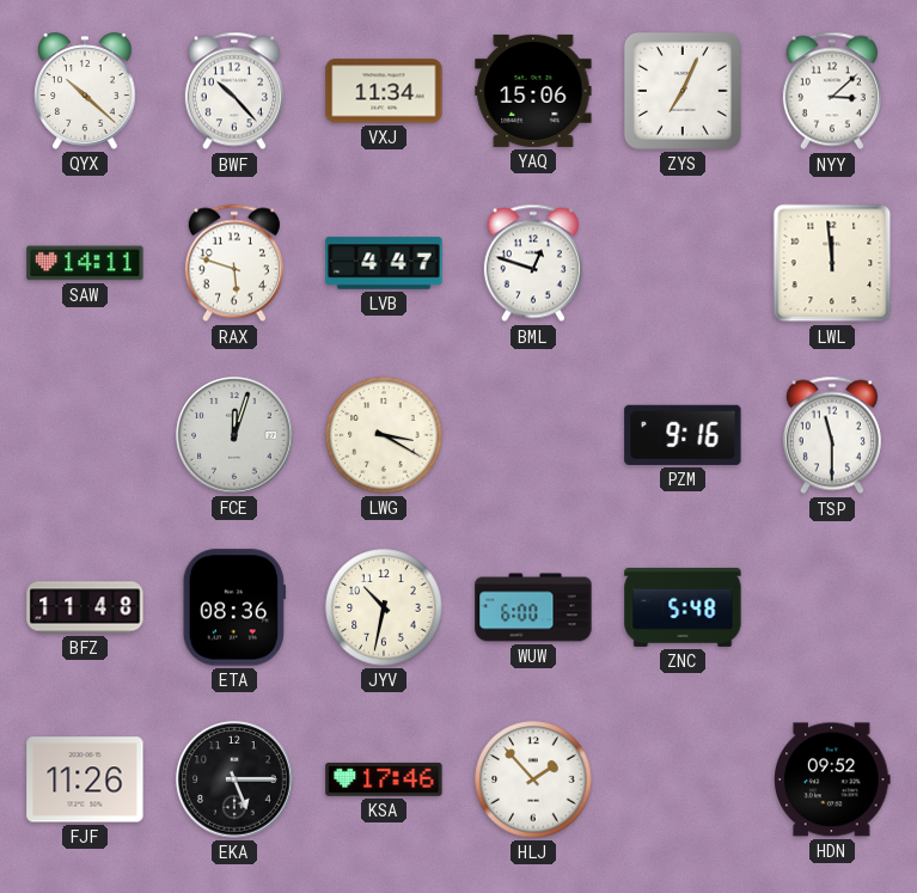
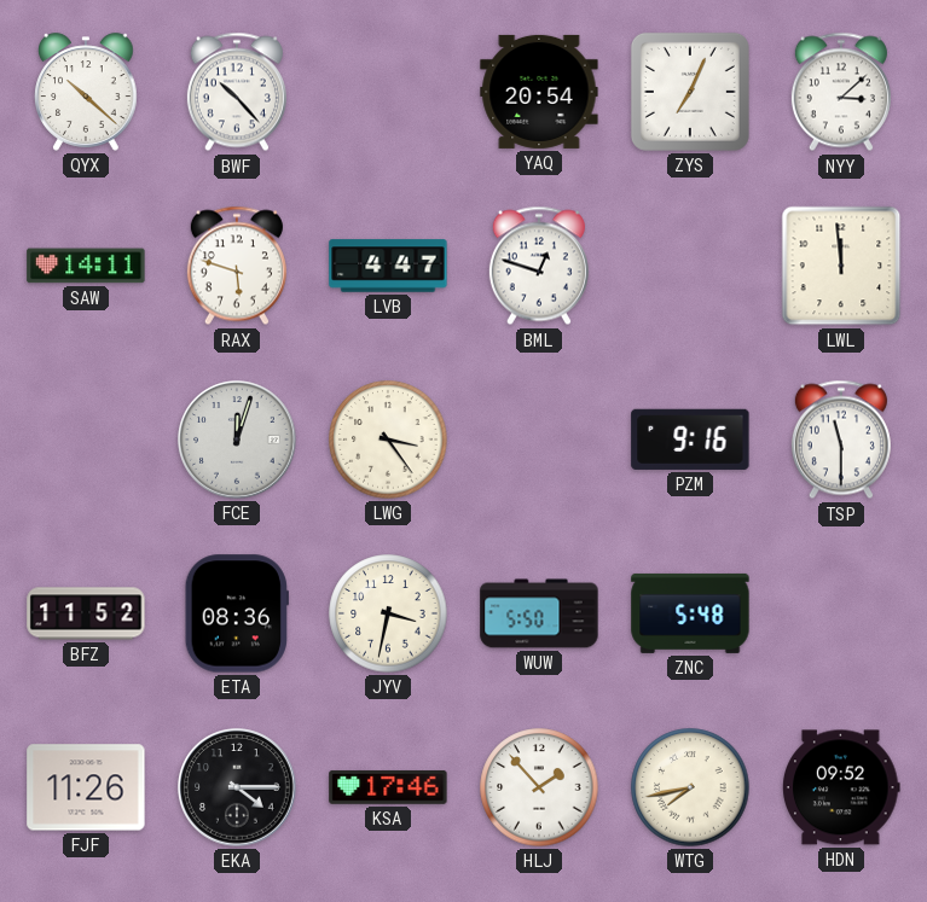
VXJ: 11:34 -> none (384, 91)
YAQ: 15:06 -> 20:54 (539, 92)
LWG: 3:20 -> 3:24 (388, 440)
BFZ: 11:48 -> 11:52 (86, 613)
JYV: 10:32 -> 3:32 (388, 613)
WUW: 6:00 -> 5:50 (539, 613)
EKA: 5:15 -> 4:15 (237, 787)
WTG: none -> 7:43 (690, 787)
